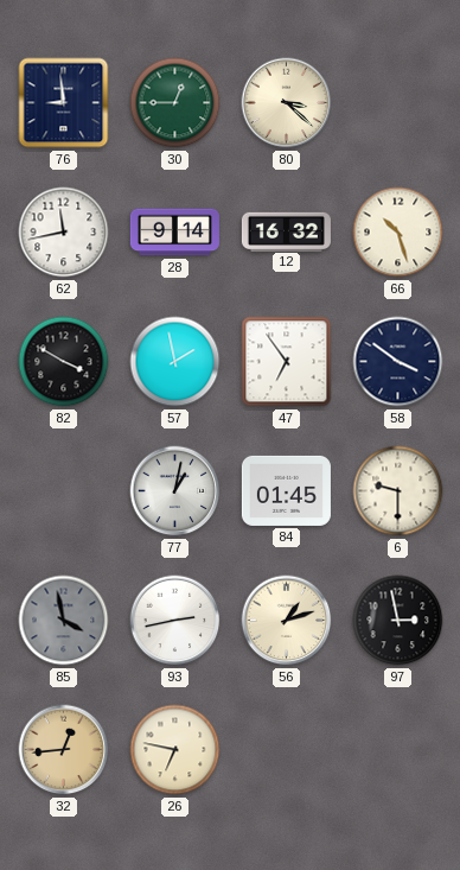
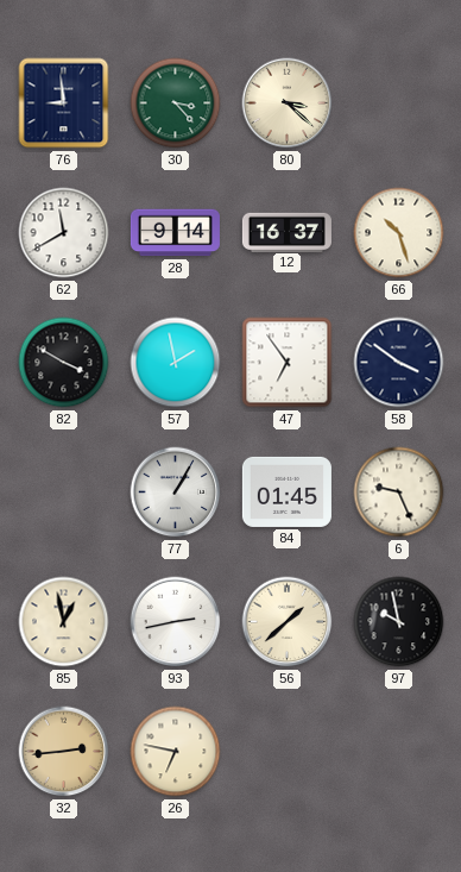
30: 12:45 -> 3:23 (176, 103)
62: 11:43 -> 11:40 (64, 233)
12: 16:32 -> 16:37 (286, 232)
77: 1:02 -> 1:05 (176, 493)
6: 9:30 -> 9:26 (399, 493)
85: 3:58 -> 12:58 (64, 622)
85 dial: grey -> cream (64, 622)
56: 1:12 -> 1:38 (288, 622)
97: 2:58 -> 9:58 (399, 622)
32: 12:44 -> 2:44 (64, 752)
